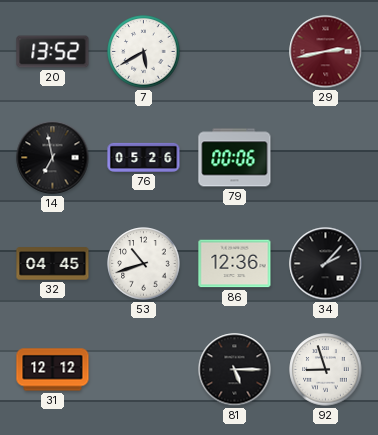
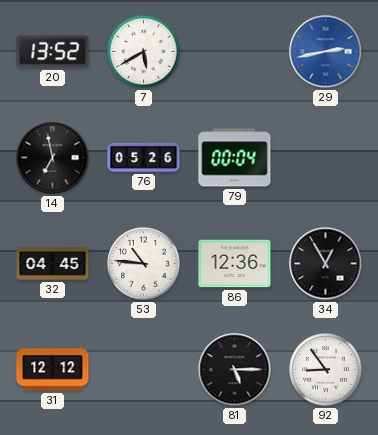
29 dial: burgundy -> blue (326, 52)
79: 00:06 -> 00:04 (235, 158)
53: 10:42 -> 10:46 (144, 264)
34: 2:07 -> 12:55 (326, 264)
92: 8:57 -> 8:54 (326, 370)
